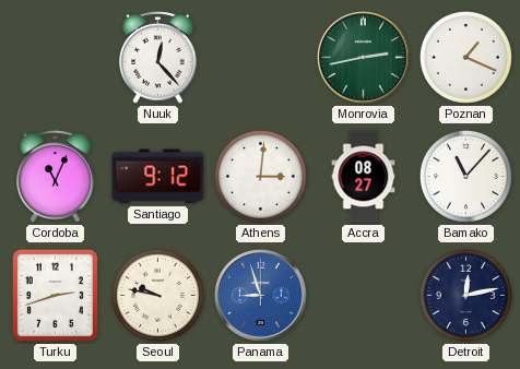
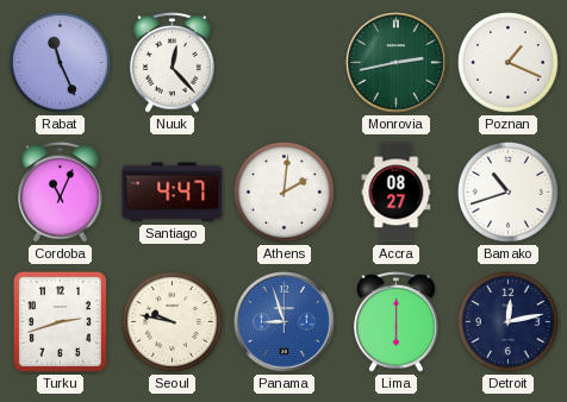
Rabat: none -> 11:26 (60, 62)
Santiago: 9:12 -> 4:47 (173, 193)
Athens: 3:01 -> 2:01 (283, 191)
Bamako: 11:07 -> 10:42 (507, 191)
Lima: none -> 6:00 (397, 321)
